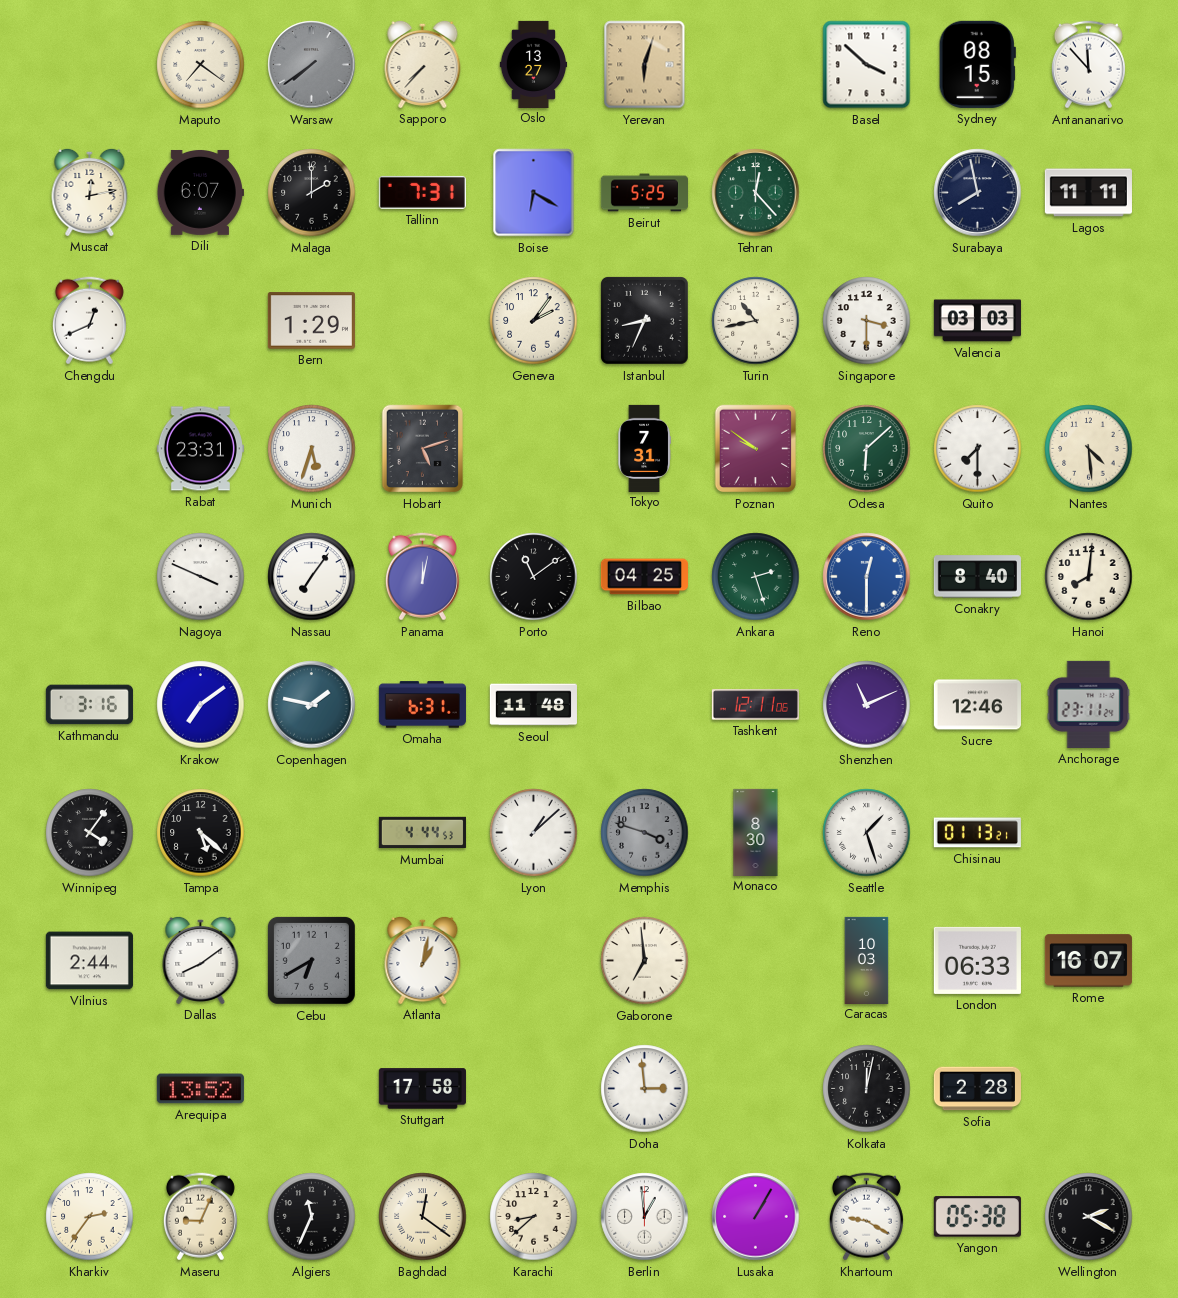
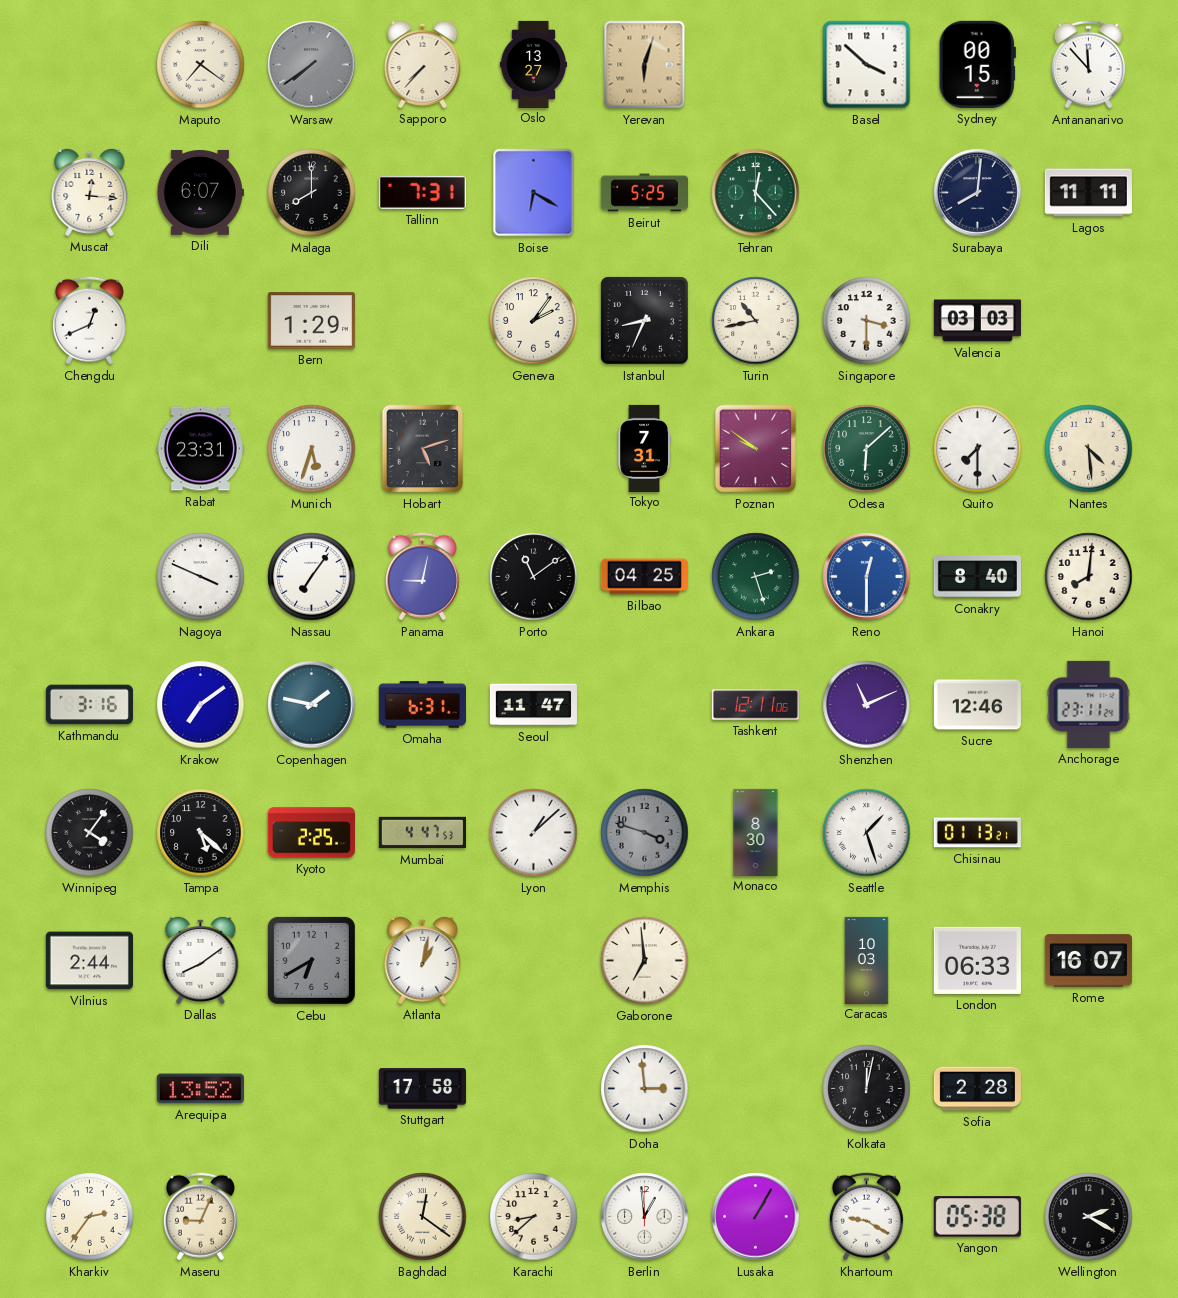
Sydney: 08:15 -> 00:15 (977, 64)
Muscat: 12:13 -> 12:16 (90, 192)
Malaga: 2:00 -> 8:00 (312, 193)
Surabaya: 7:58 -> 8:01 (978, 193)
Panama: 12:02 -> 9:02 (422, 577)
Seoul: 11:48 -> 11:47 (533, 705)
Kyoto: none -> 2:25 (311, 833)
Mumbai: 4:44 -> 4:47 (422, 833)
Algiers: 11:34 -> none (312, 1217)
